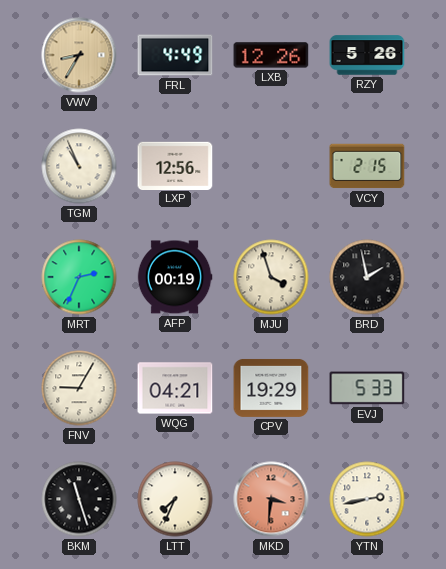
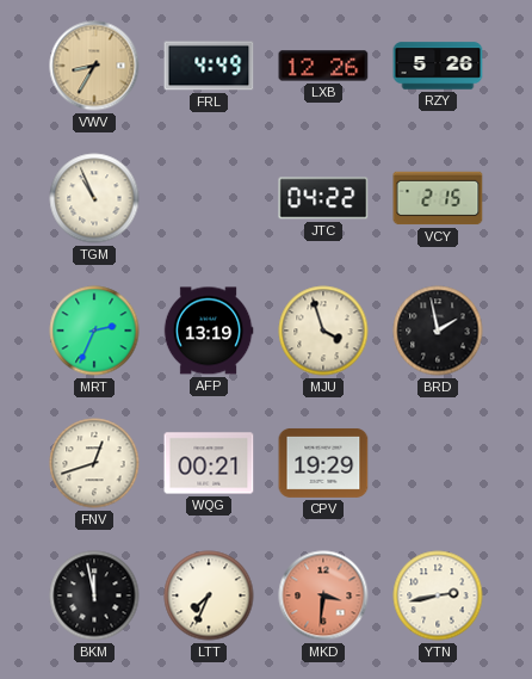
LXP: 12:56 -> none (175, 165)
JTC: none -> 04:22 (323, 198)
AFP: 00:19 -> 13:19 (209, 331)
FNV: 9:05 -> 12:42 (94, 463)
WQG: 04:21 -> 00:21 (209, 463)
EVJ: 5:33 -> none (367, 388)
BKM: 11:27 -> 11:58 (94, 595)
